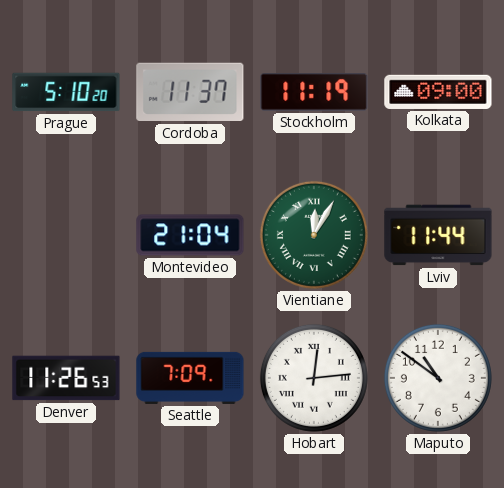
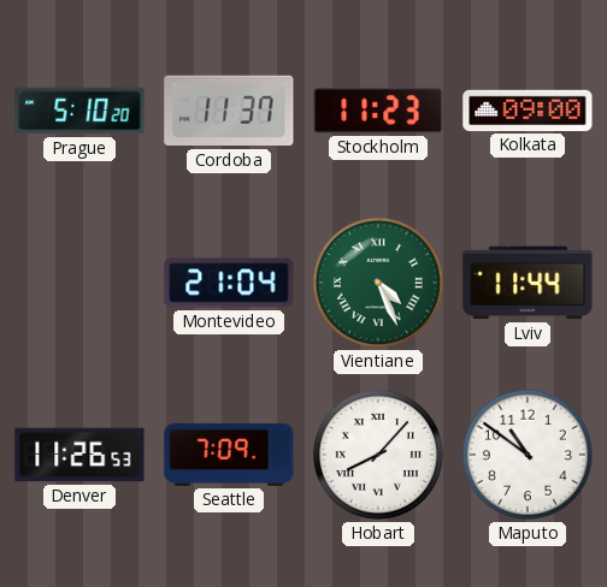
Stockholm: 11:19 -> 11:23 (378, 111)
Vientiane: 12:05 -> 4:26 (378, 283)
Hobart: 12:14 -> 8:07 (378, 455)
